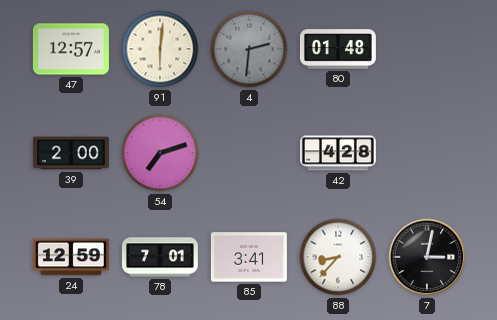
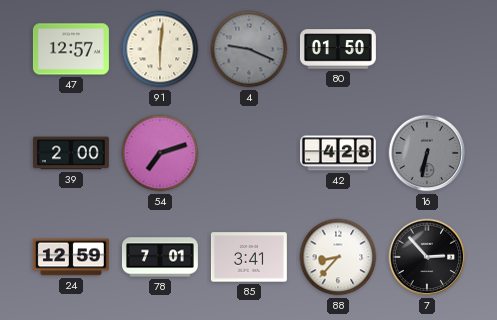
4: 2:31 -> 9:19 (249, 49)
80: 01:48 -> 01:50 (338, 49)
16: none -> 6:32 (427, 153)
7: 3:02 -> 2:53 (427, 257)
